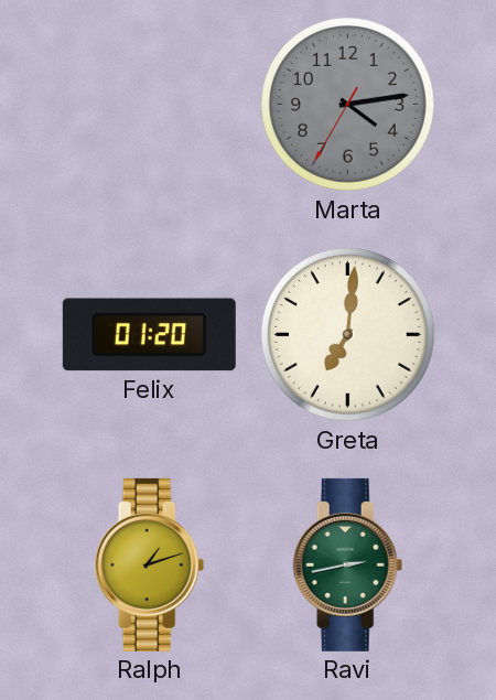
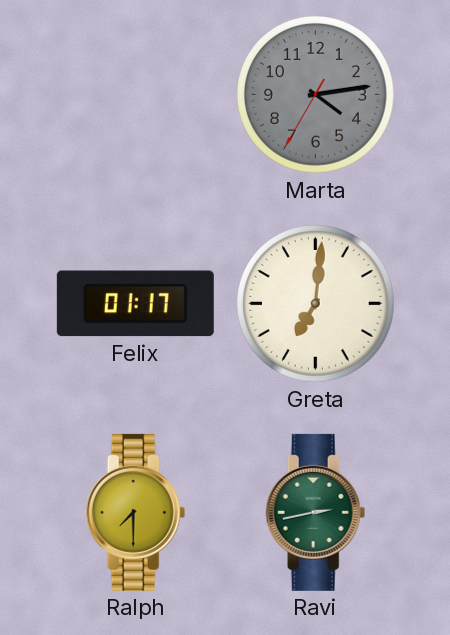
Felix: 01:20 -> 01:17 (135, 304)
Ralph: 1:12 -> 7:30 (136, 512)
